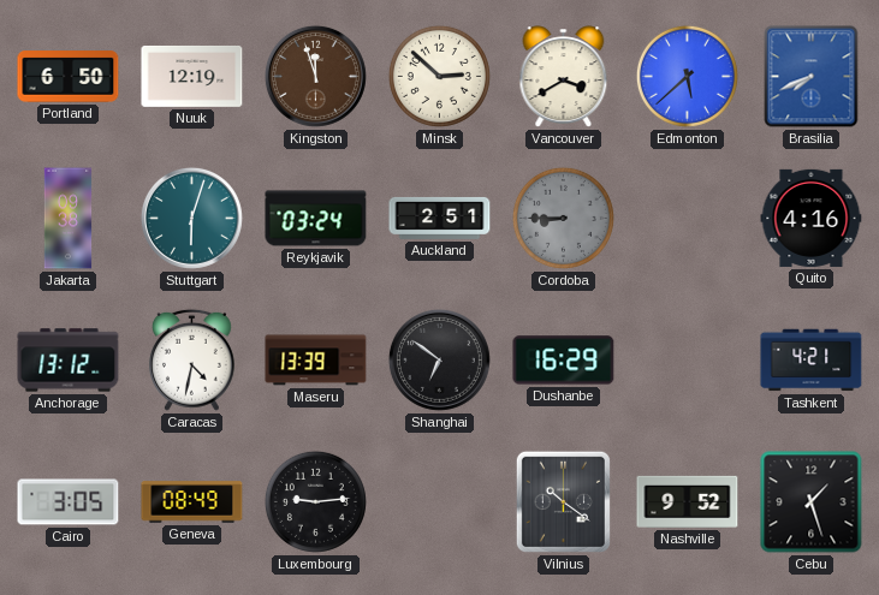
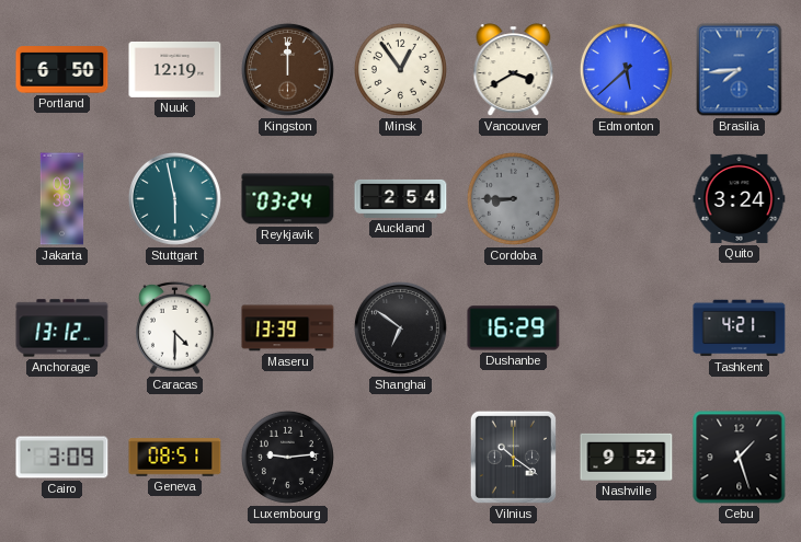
Kingston: 11:57 -> 12:00 (287, 69)
Minsk: 2:52 -> 12:54 (400, 69)
Brasilia: 7:41 -> 7:44 (740, 70)
Stuttgart: 6:03 -> 5:58 (174, 198)
Auckland: 2:51 -> 2:54 (401, 198)
Quito: 4:16 -> 3:24 (740, 198)
Caracas: 4:32 -> 4:30 (174, 327)
Cairo: 3:05 -> 3:09 (62, 458)
Geneva: 08:49 -> 08:51 (175, 458)
